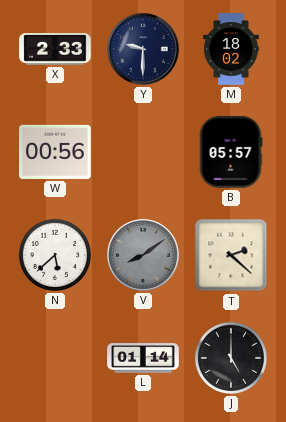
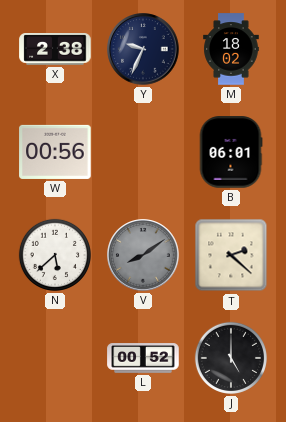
X: 2:33 -> 2:38 (55, 50)
Y: 9:30 -> 9:34 (143, 49)
B: 05:57 -> 06:01 (231, 152)
L: 01:14 -> 00:52 (143, 358)
